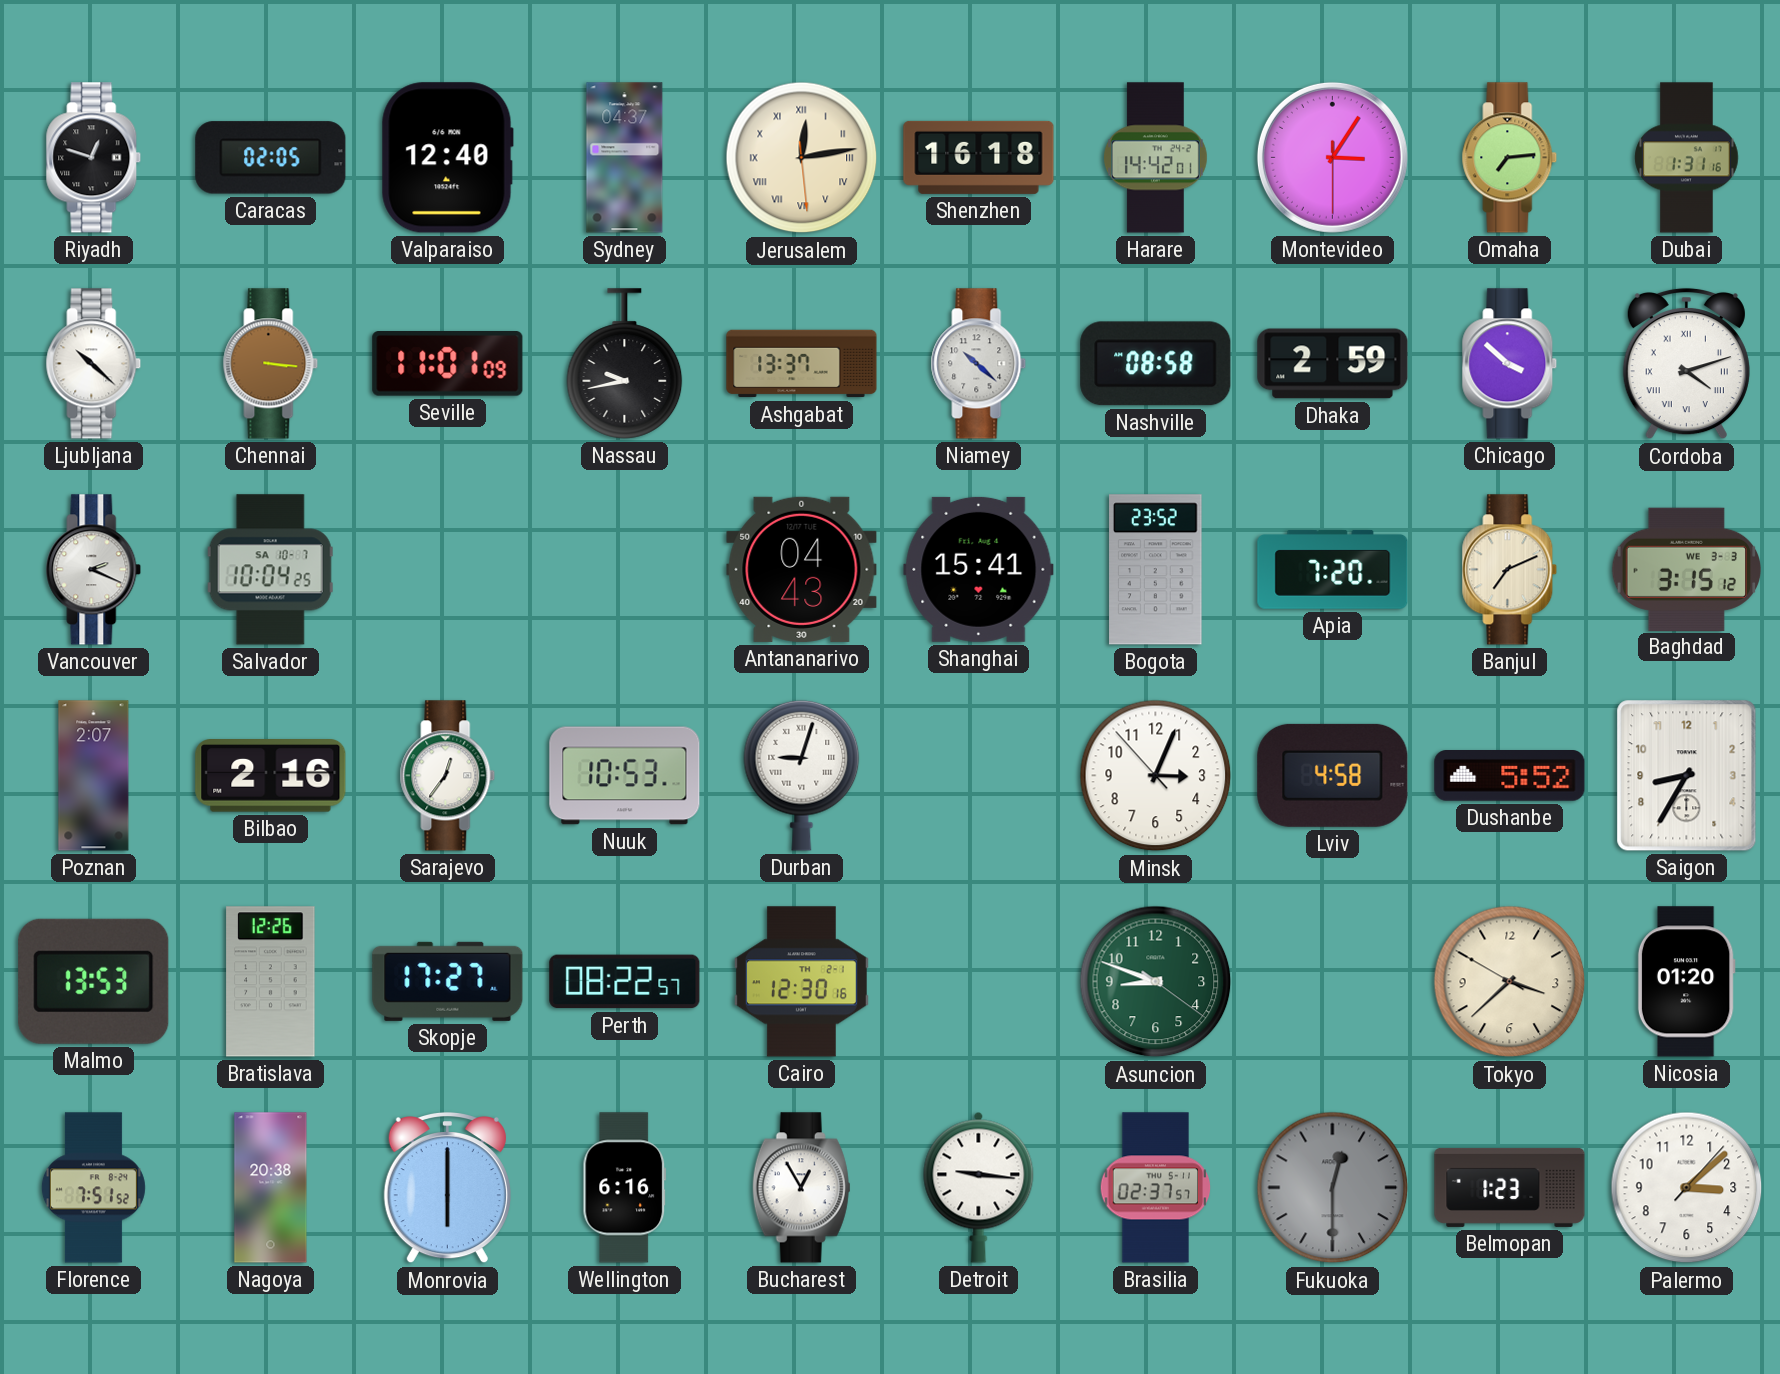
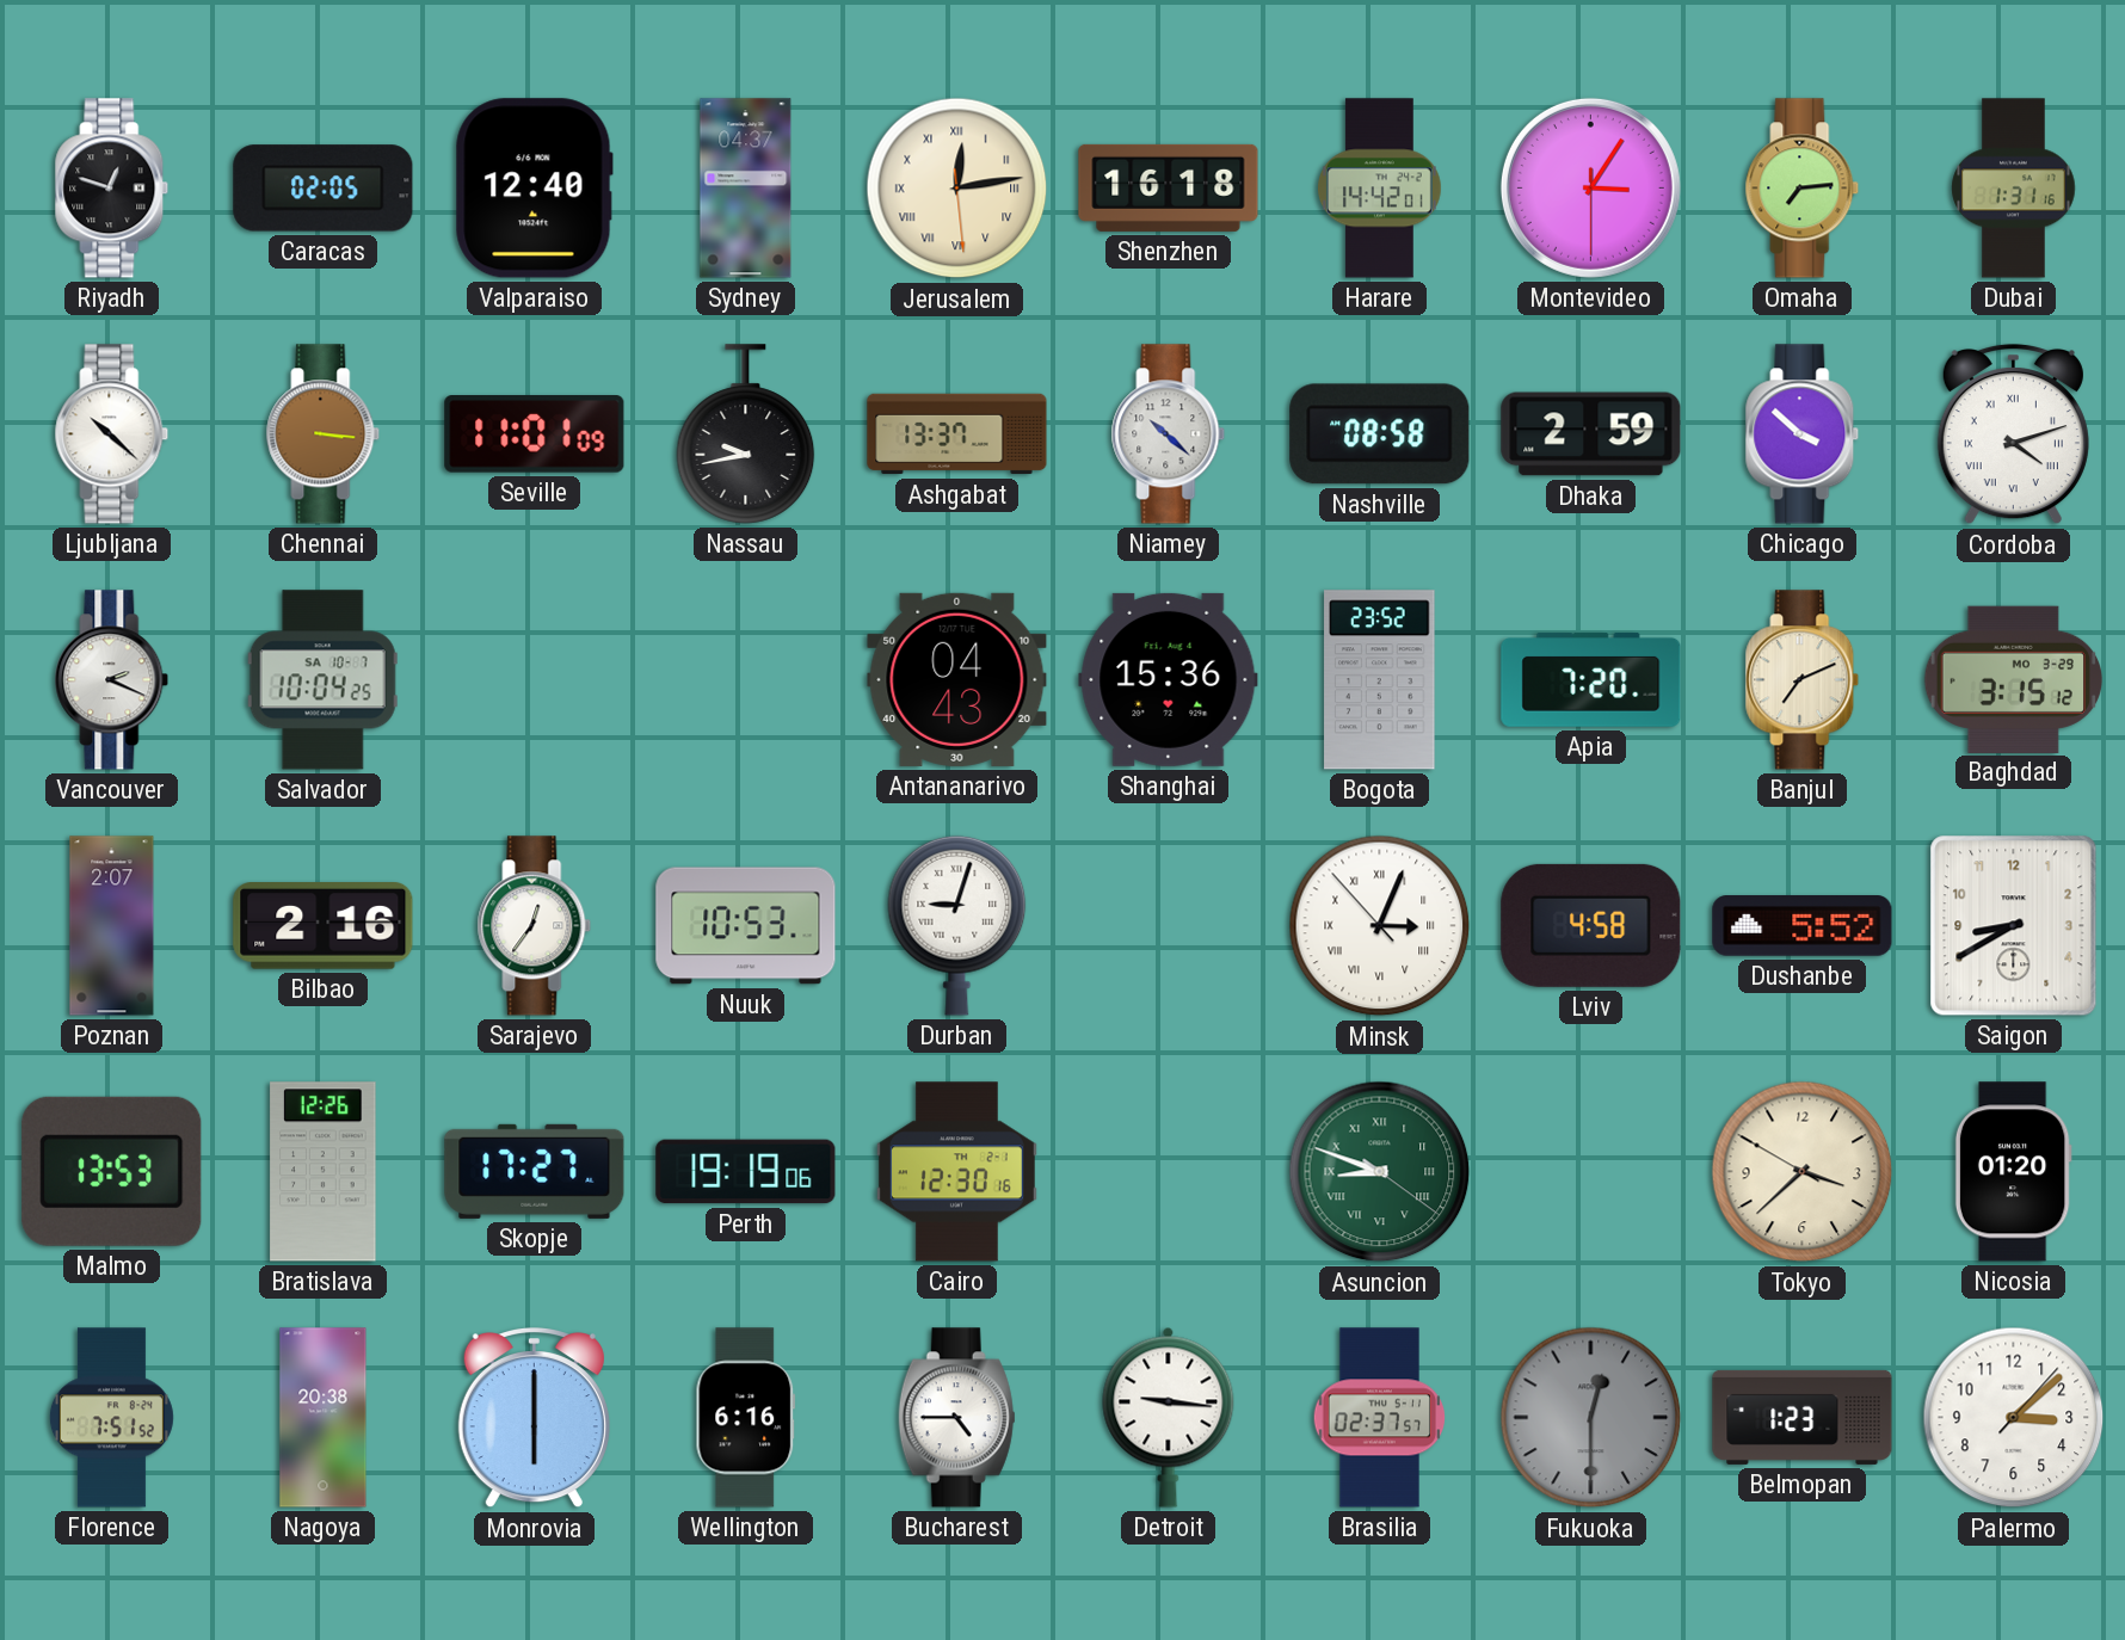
Shanghai: 15:41 -> 15:36 (1169, 679)
Baghdad date: WE 3-3 -> MO 3-29 (2013, 679)
Minsk numerals: Arabic -> Roman (1380, 926)
Saigon: 8:35 -> 8:40 (2014, 926)
Perth: 08:22 -> 19:19 (746, 1172)
Asuncion numerals: Arabic -> Roman (1380, 1172)
Bucharest: 12:55 -> 4:45 (956, 1418)
